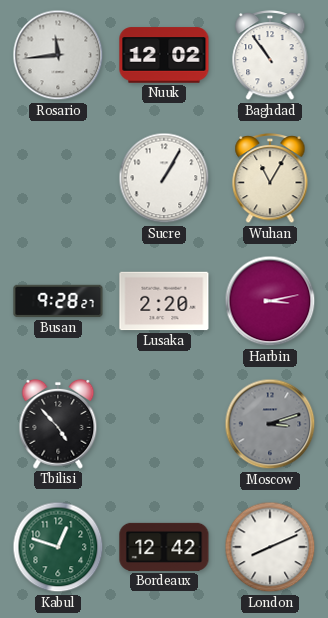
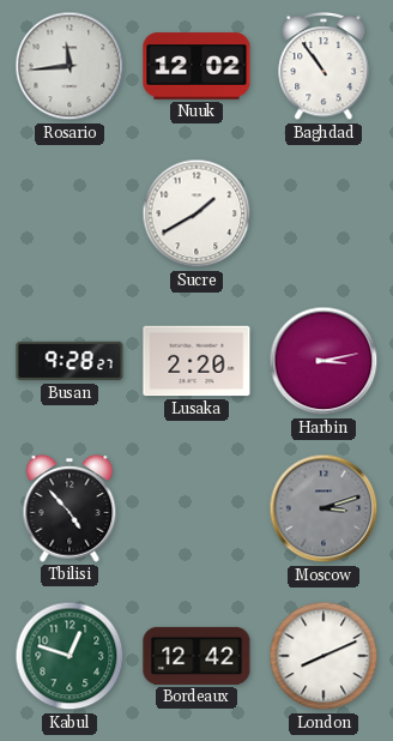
Sucre: 1:05 -> 1:40 (196, 213)
Wuhan: 11:05 -> none (270, 178)
